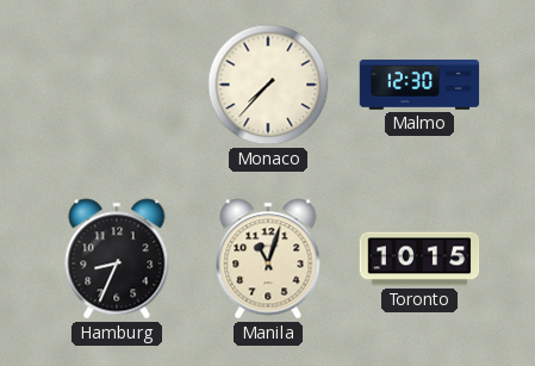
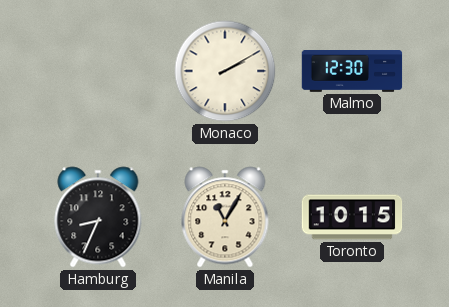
Monaco: 7:37 -> 2:10 (225, 71)
Manila: 11:03 -> 11:05 (225, 217)
